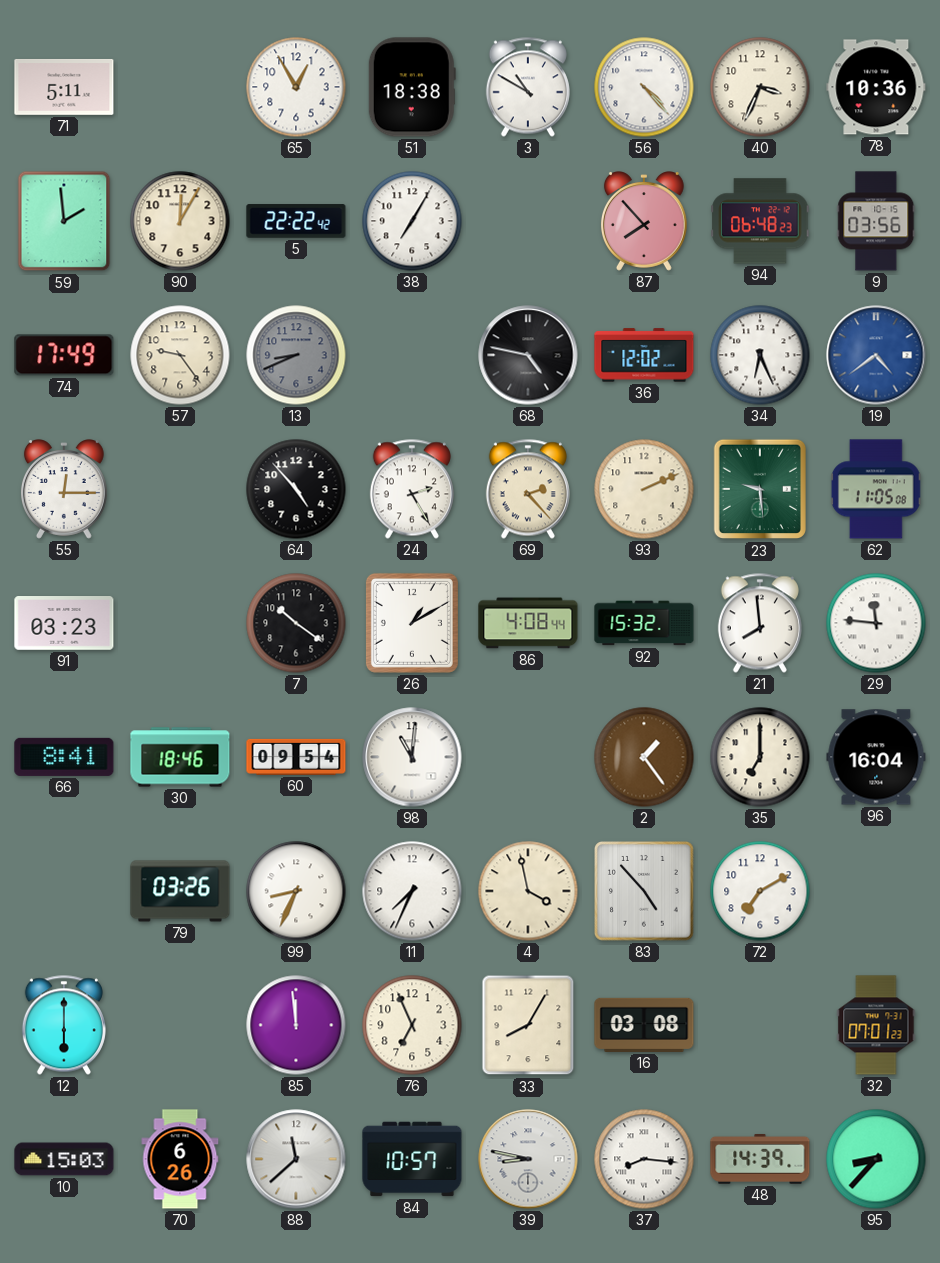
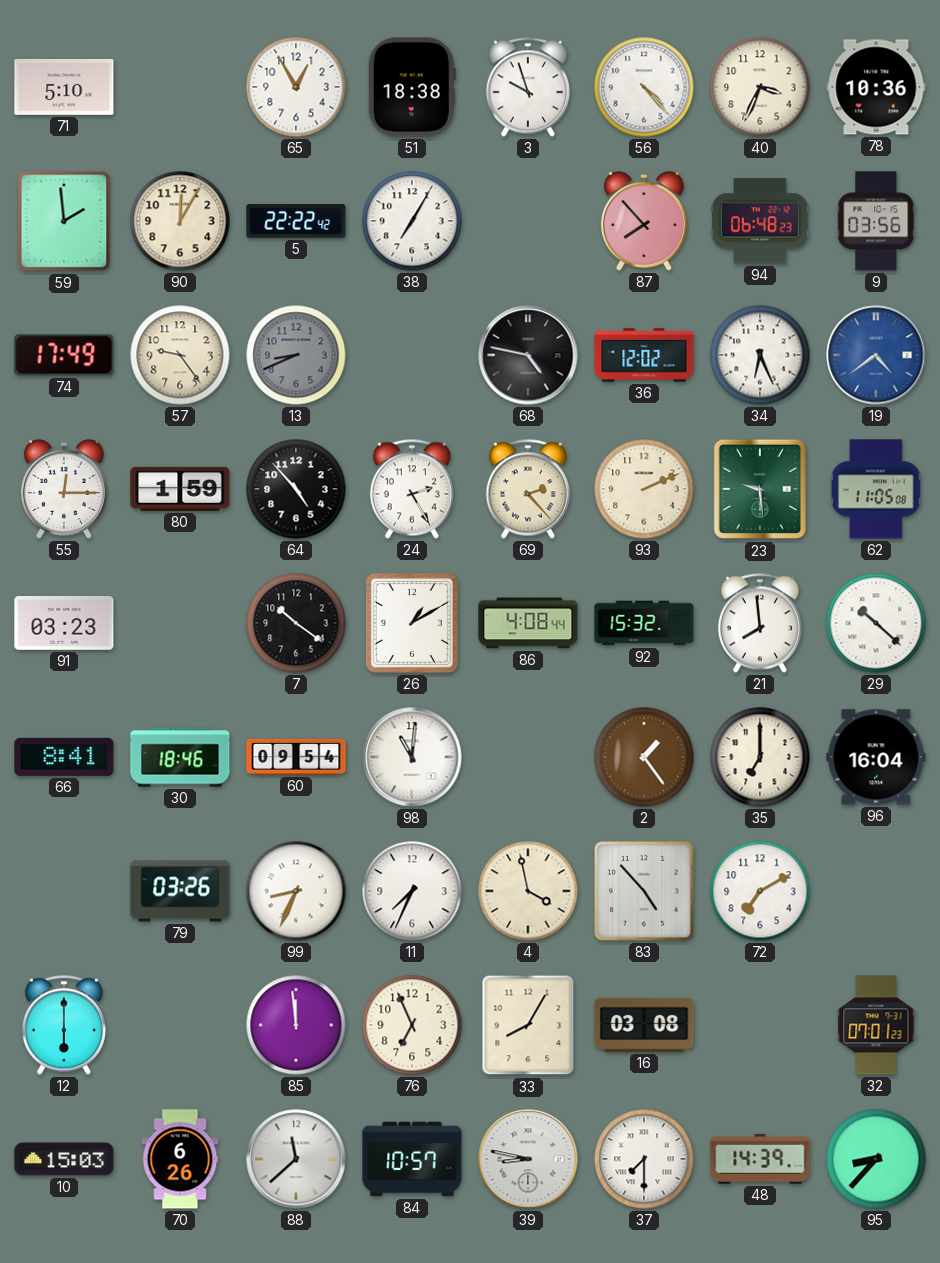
71: 5:11 -> 5:10 (64, 87)
3: 10:50 -> 9:57 (528, 87)
80: none -> 1:59 (180, 489)
29: 11:46 -> 10:22 (876, 623)
37: 8:16 -> 7:30 (644, 1159)
